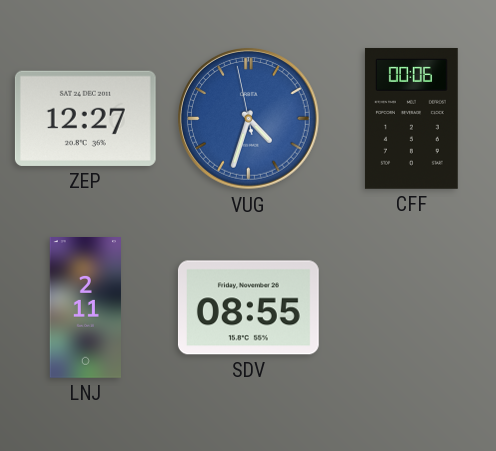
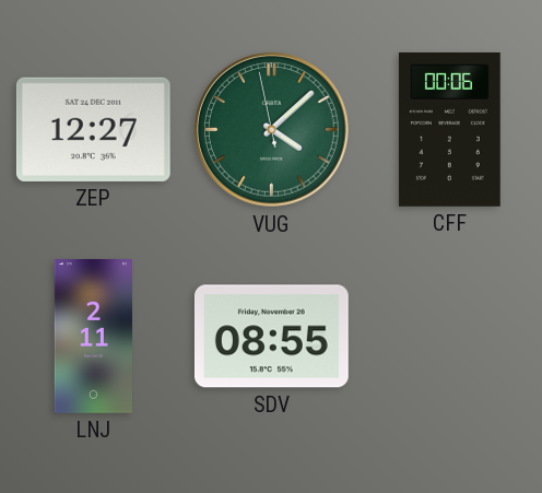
VUG: 4:32 -> 4:07 (272, 130)
VUG dial: blue -> green (272, 130)
